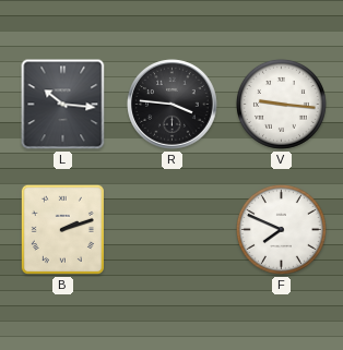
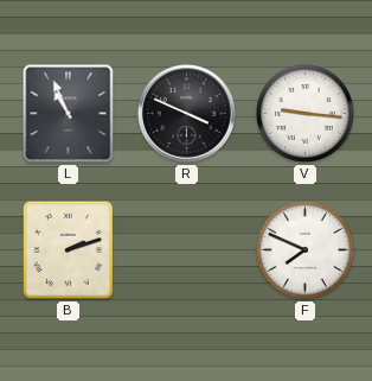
L: 10:16 -> 10:56 (69, 114)
R: 3:46 -> 3:49 (187, 114)
